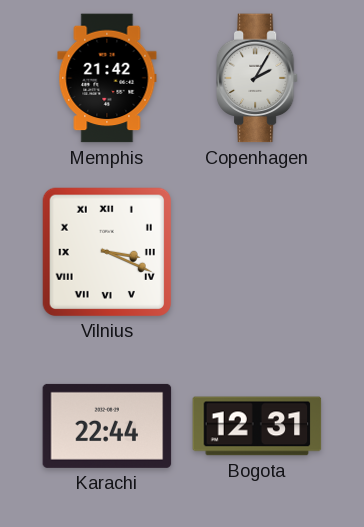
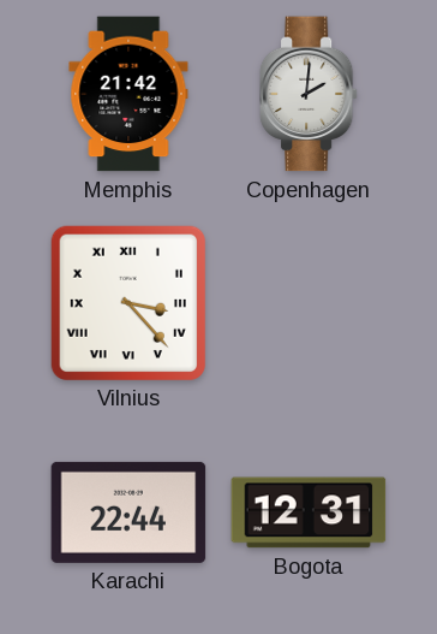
Copenhagen: 2:05 -> 2:01 (309, 94)
Vilnius: 3:19 -> 3:23 (127, 302)
